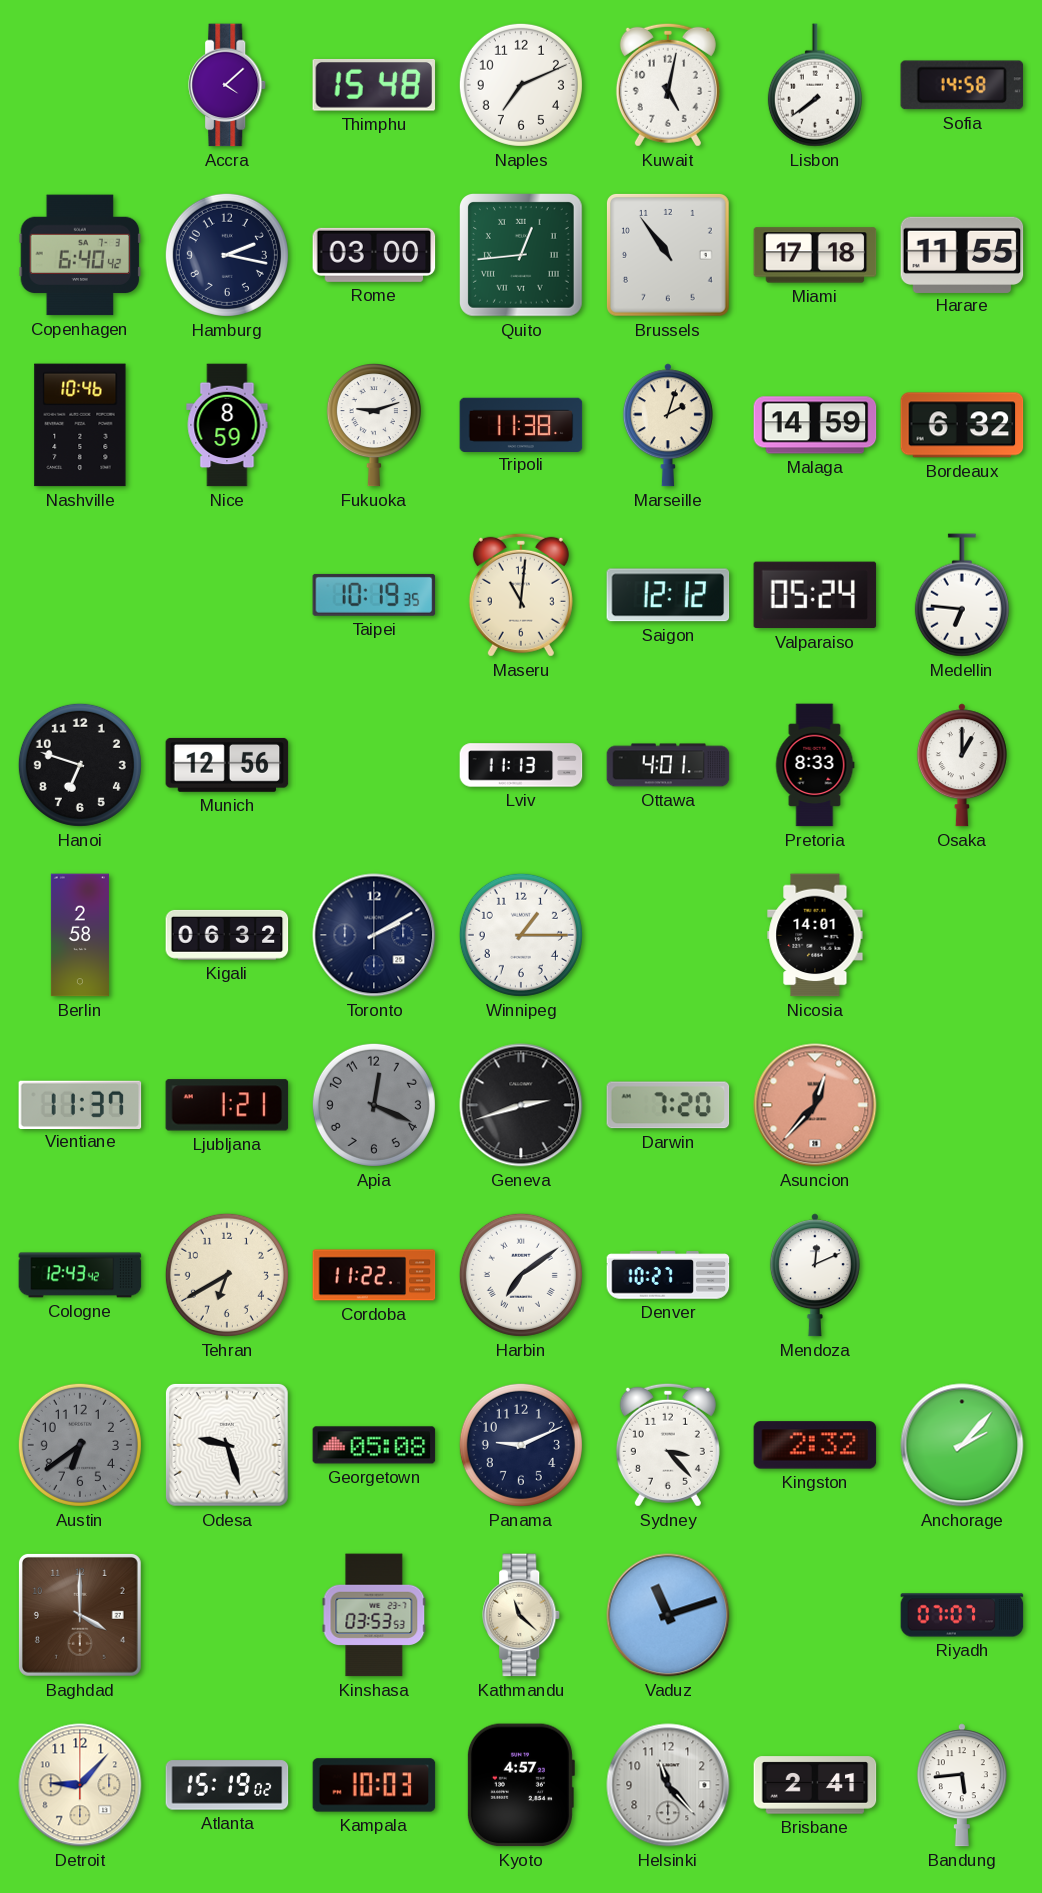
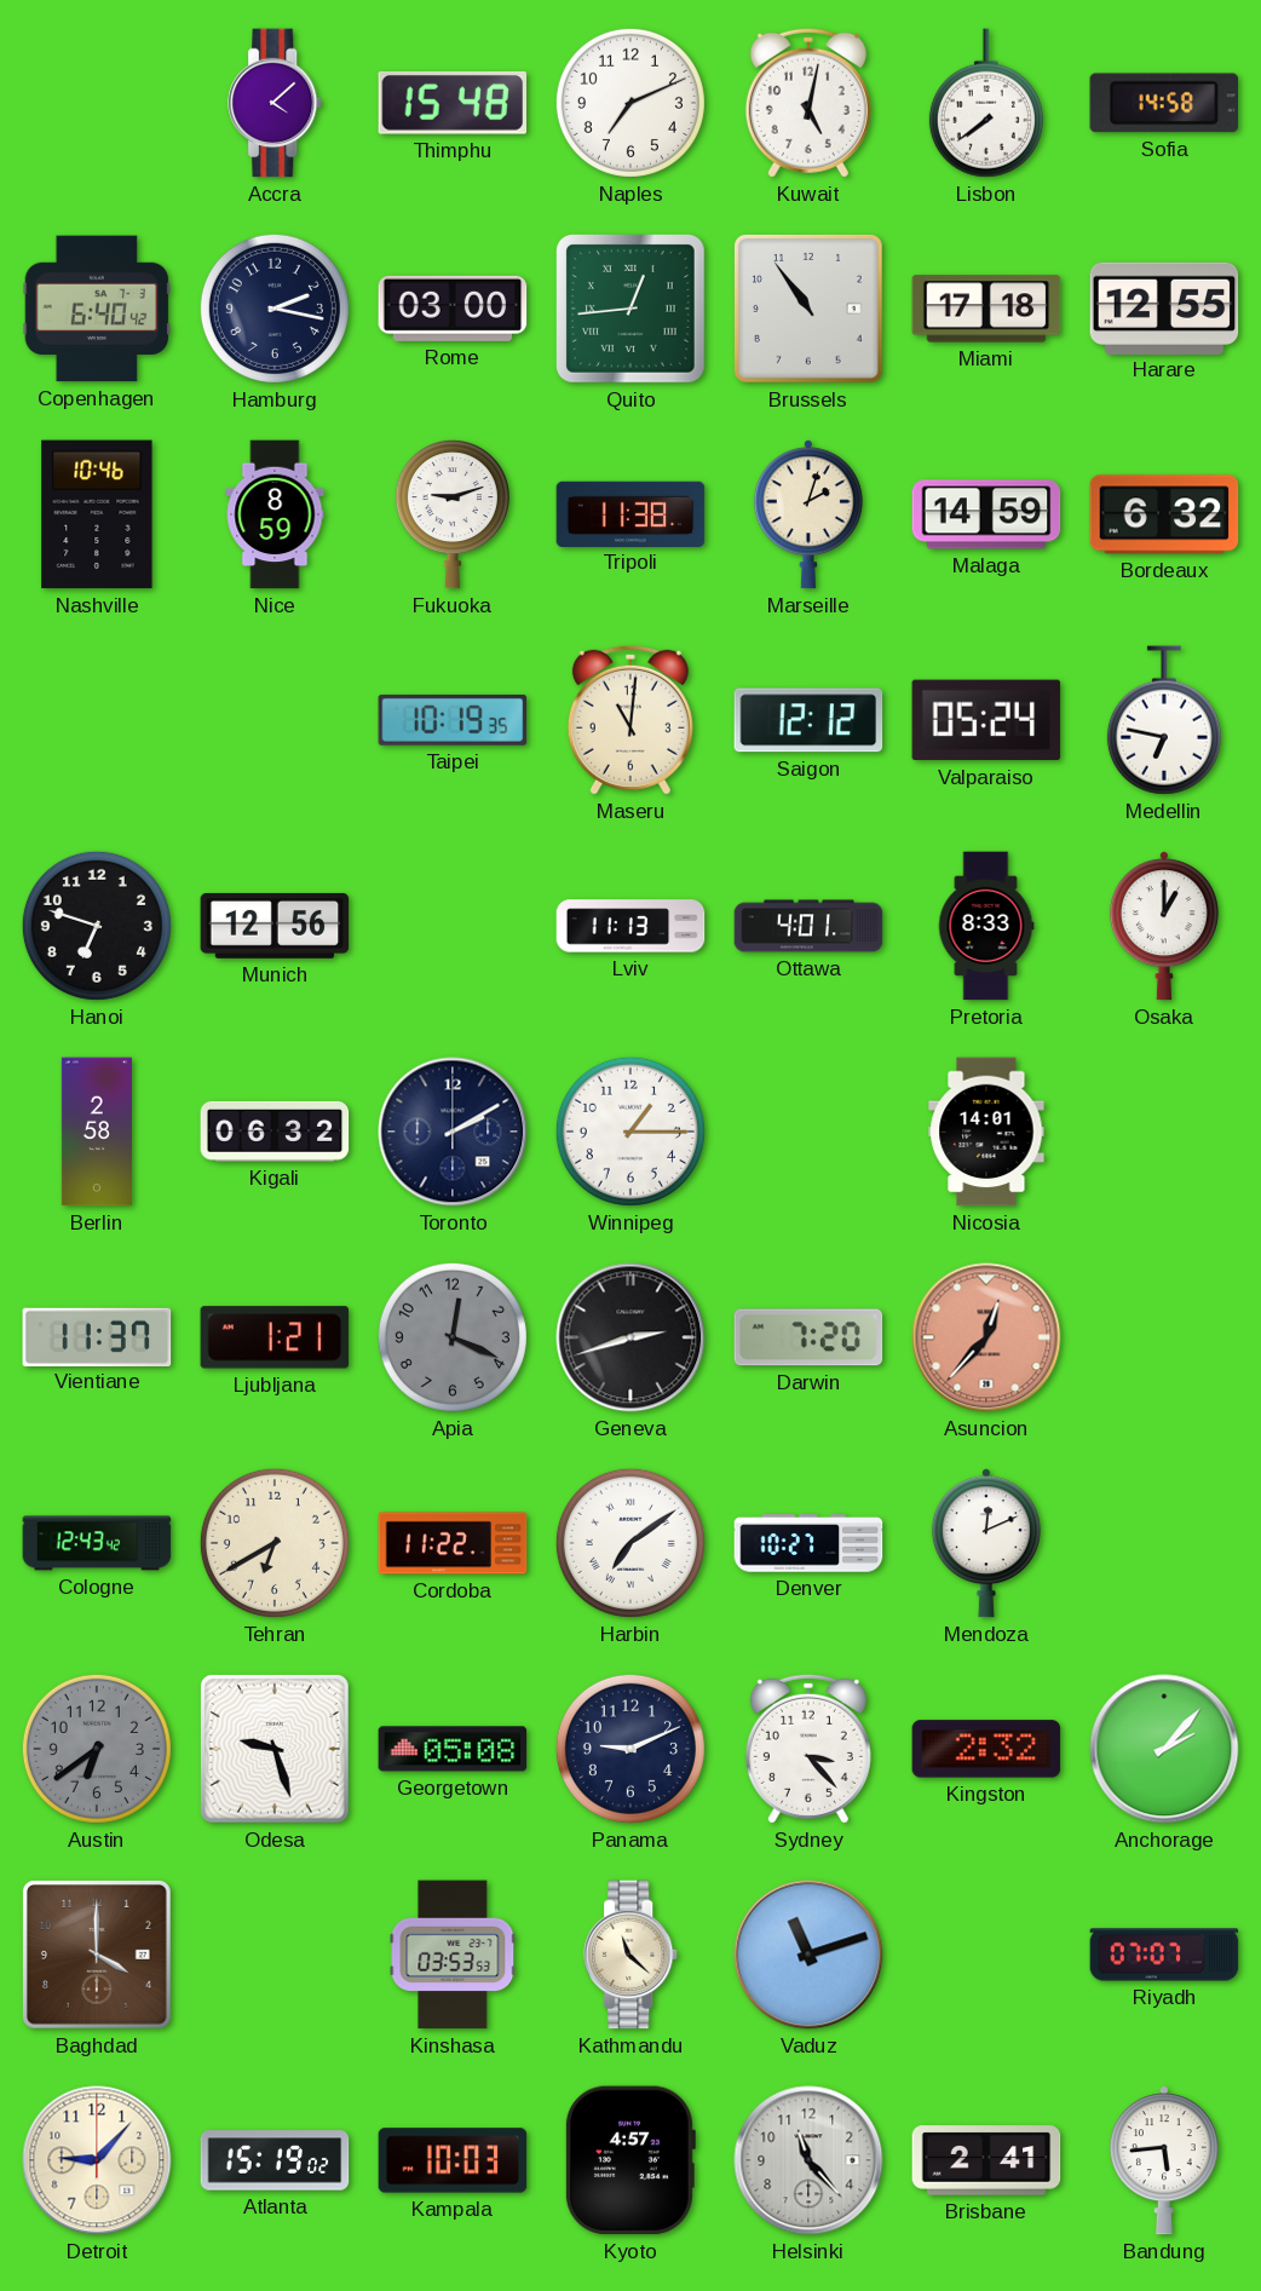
Harare: 11:55 -> 12:55 (1164, 307)
Medellin: 6:46 -> 6:47 (1164, 720)
